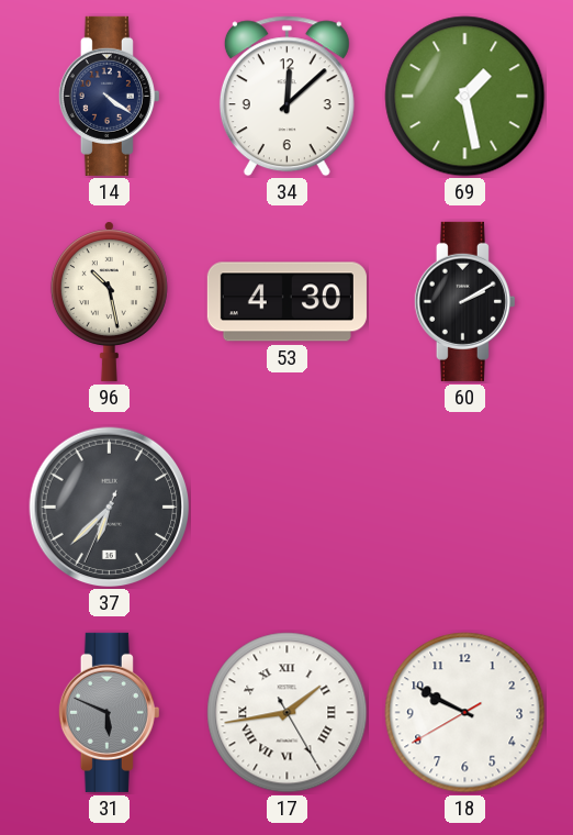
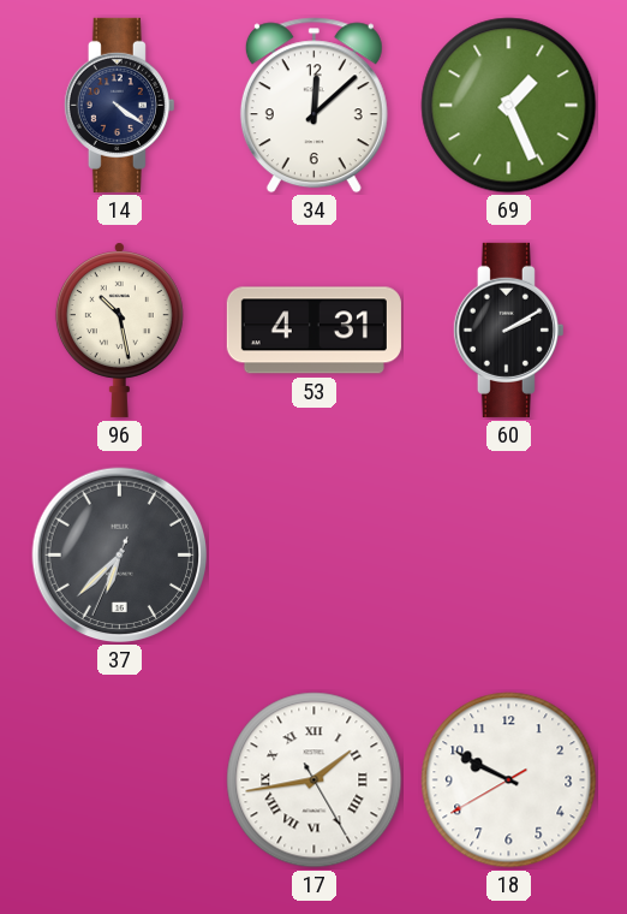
69: 1:28 -> 1:26 (509, 106)
53: 4:30 -> 4:31 (313, 331)
31: 5:49 -> none (109, 712)
